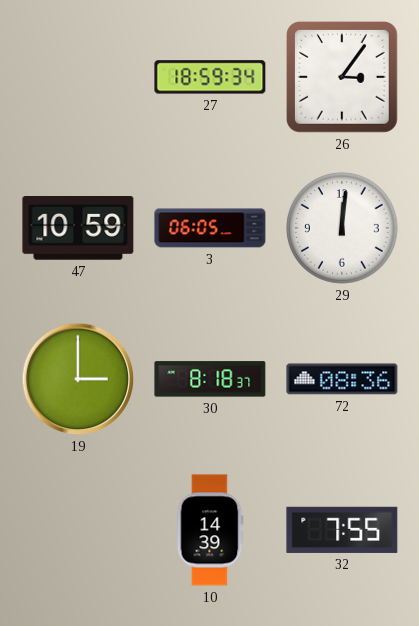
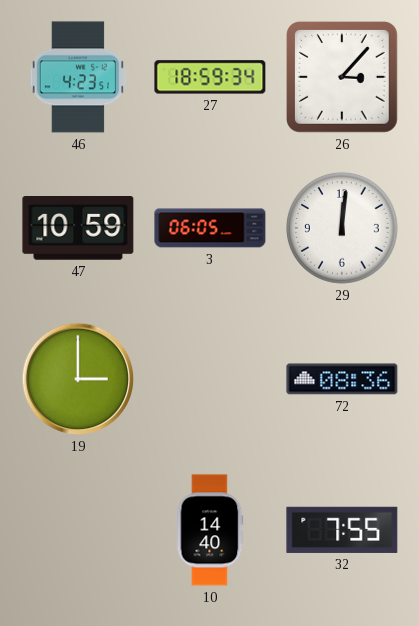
46: none -> 4:23 (78, 77)
26: 3:06 -> 3:07 (343, 78)
30: 8:18 -> none (210, 379)
10: 14:39 -> 14:40 (210, 530)
